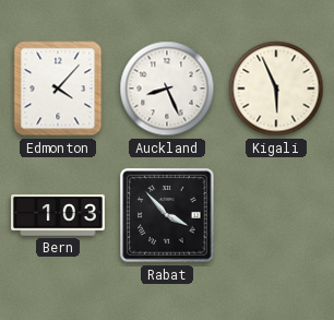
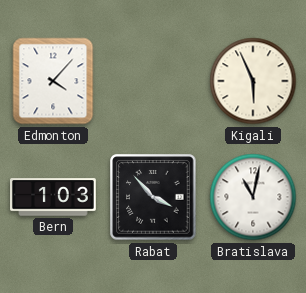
Auckland: 8:26 -> none (167, 88)
Bratislava: none -> 11:02 (253, 197)
